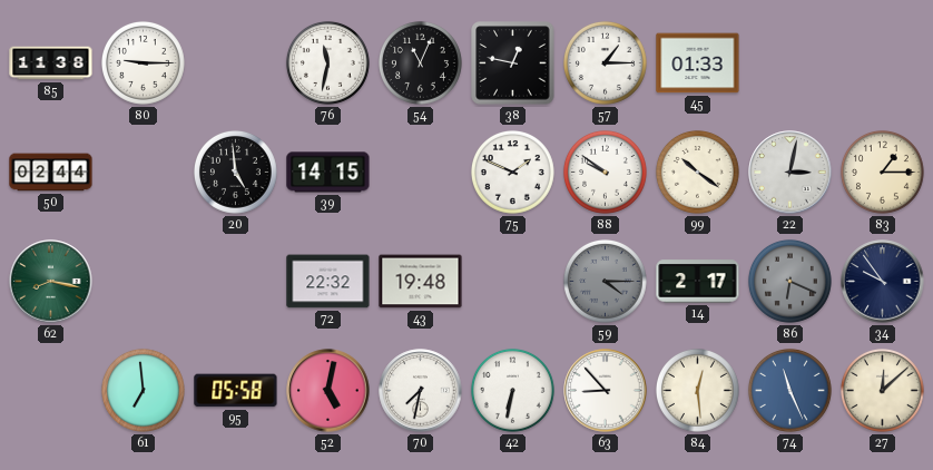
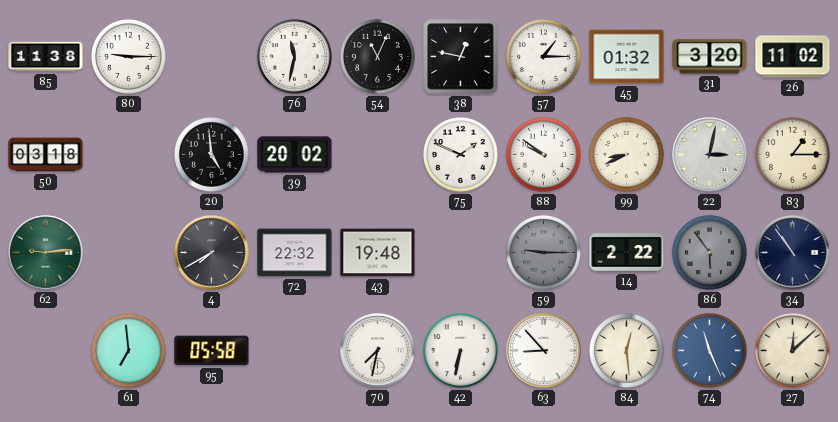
45: 01:33 -> 01:32 (627, 57)
31: none -> 3:20 (710, 57)
26: none -> 11:02 (793, 57)
50: 02:44 -> 03:18 (46, 155)
39: 14:15 -> 20:02 (295, 155)
99: 10:21 -> 8:41 (626, 154)
62: 8:17 -> 9:14 (46, 253)
4: none -> 7:40 (212, 253)
59: 4:15 -> 9:15 (543, 252)
14: 2:17 -> 2:22 (627, 253)
86: 6:19 -> 5:54 (709, 252)
34: 9:54 -> 10:54 (793, 253)
52: 5:02 -> none (328, 391)
